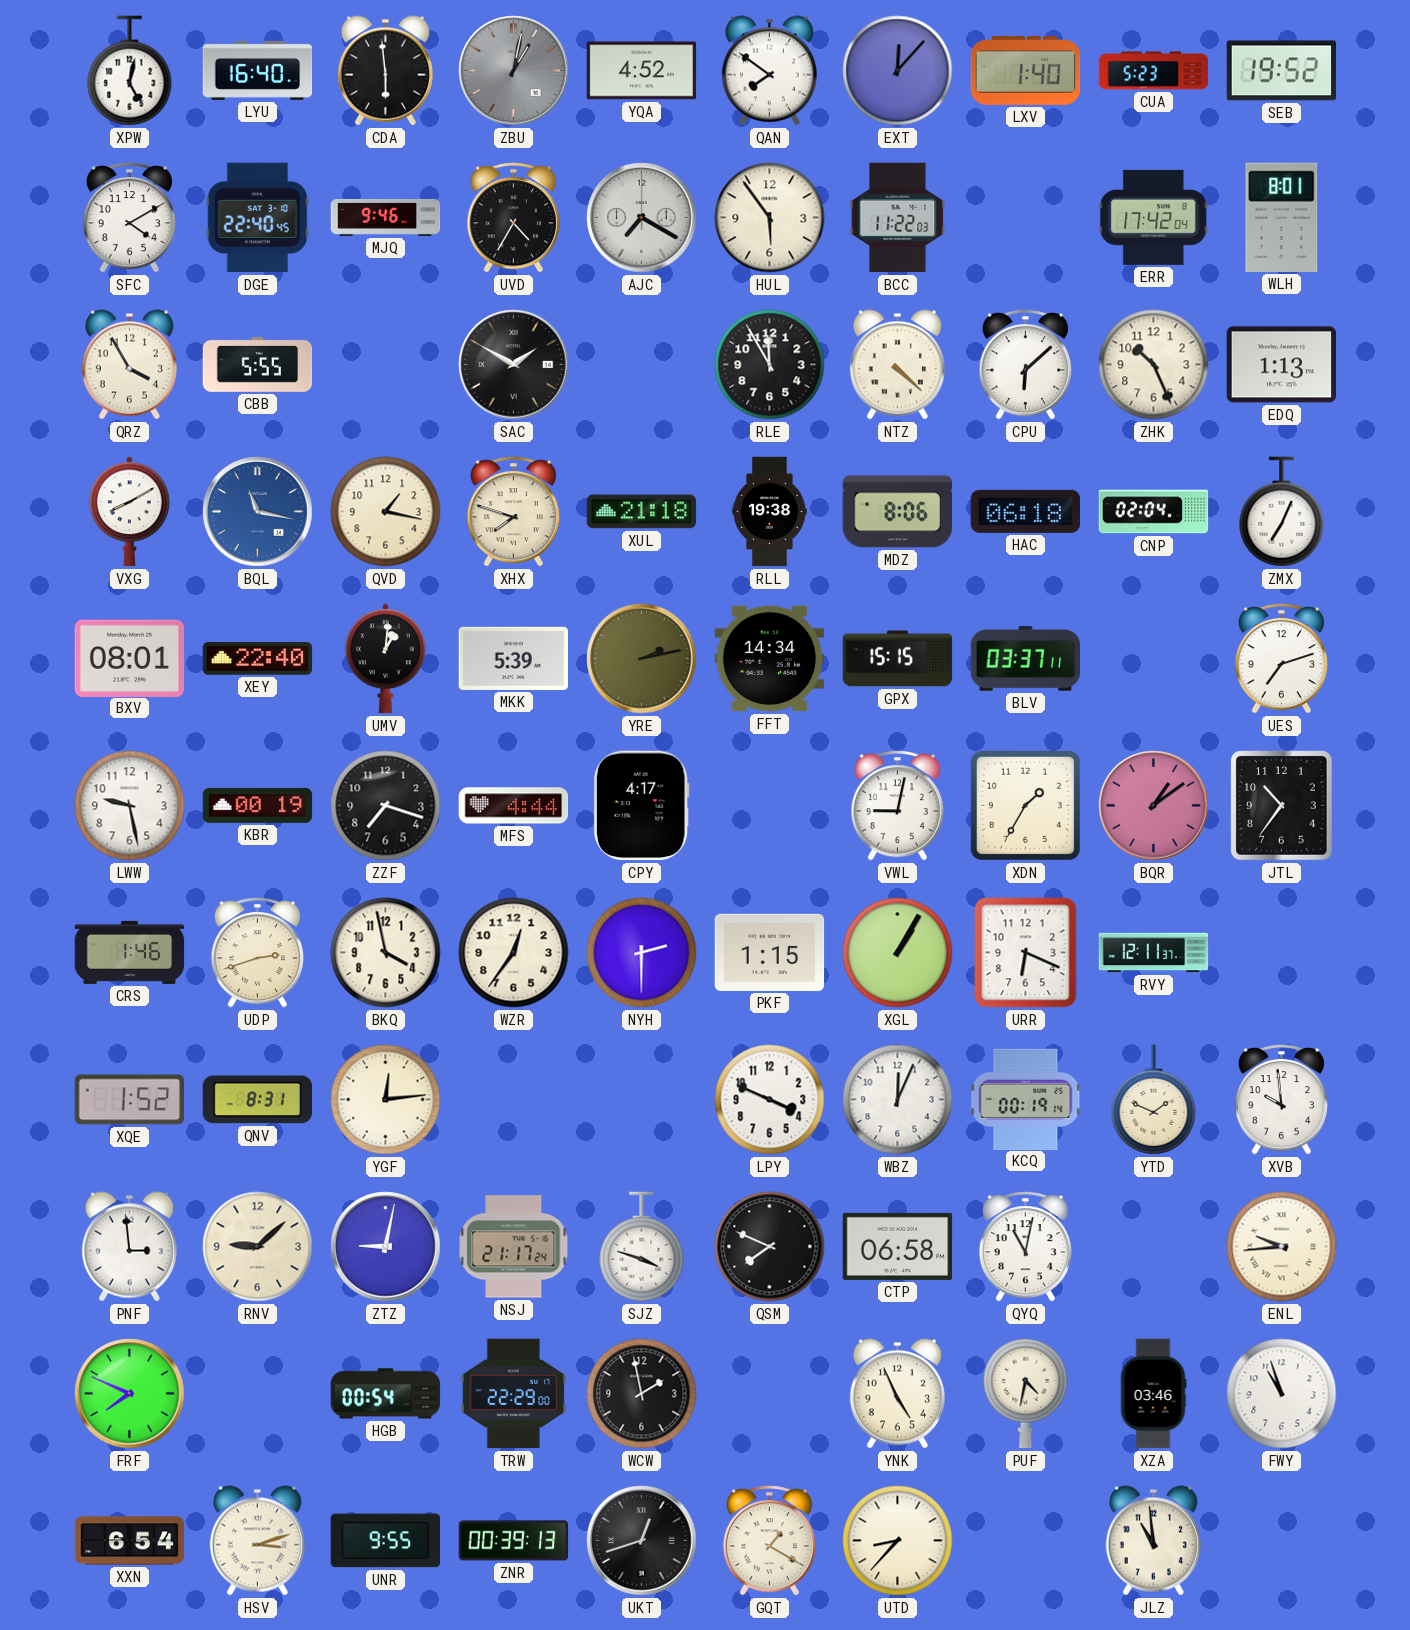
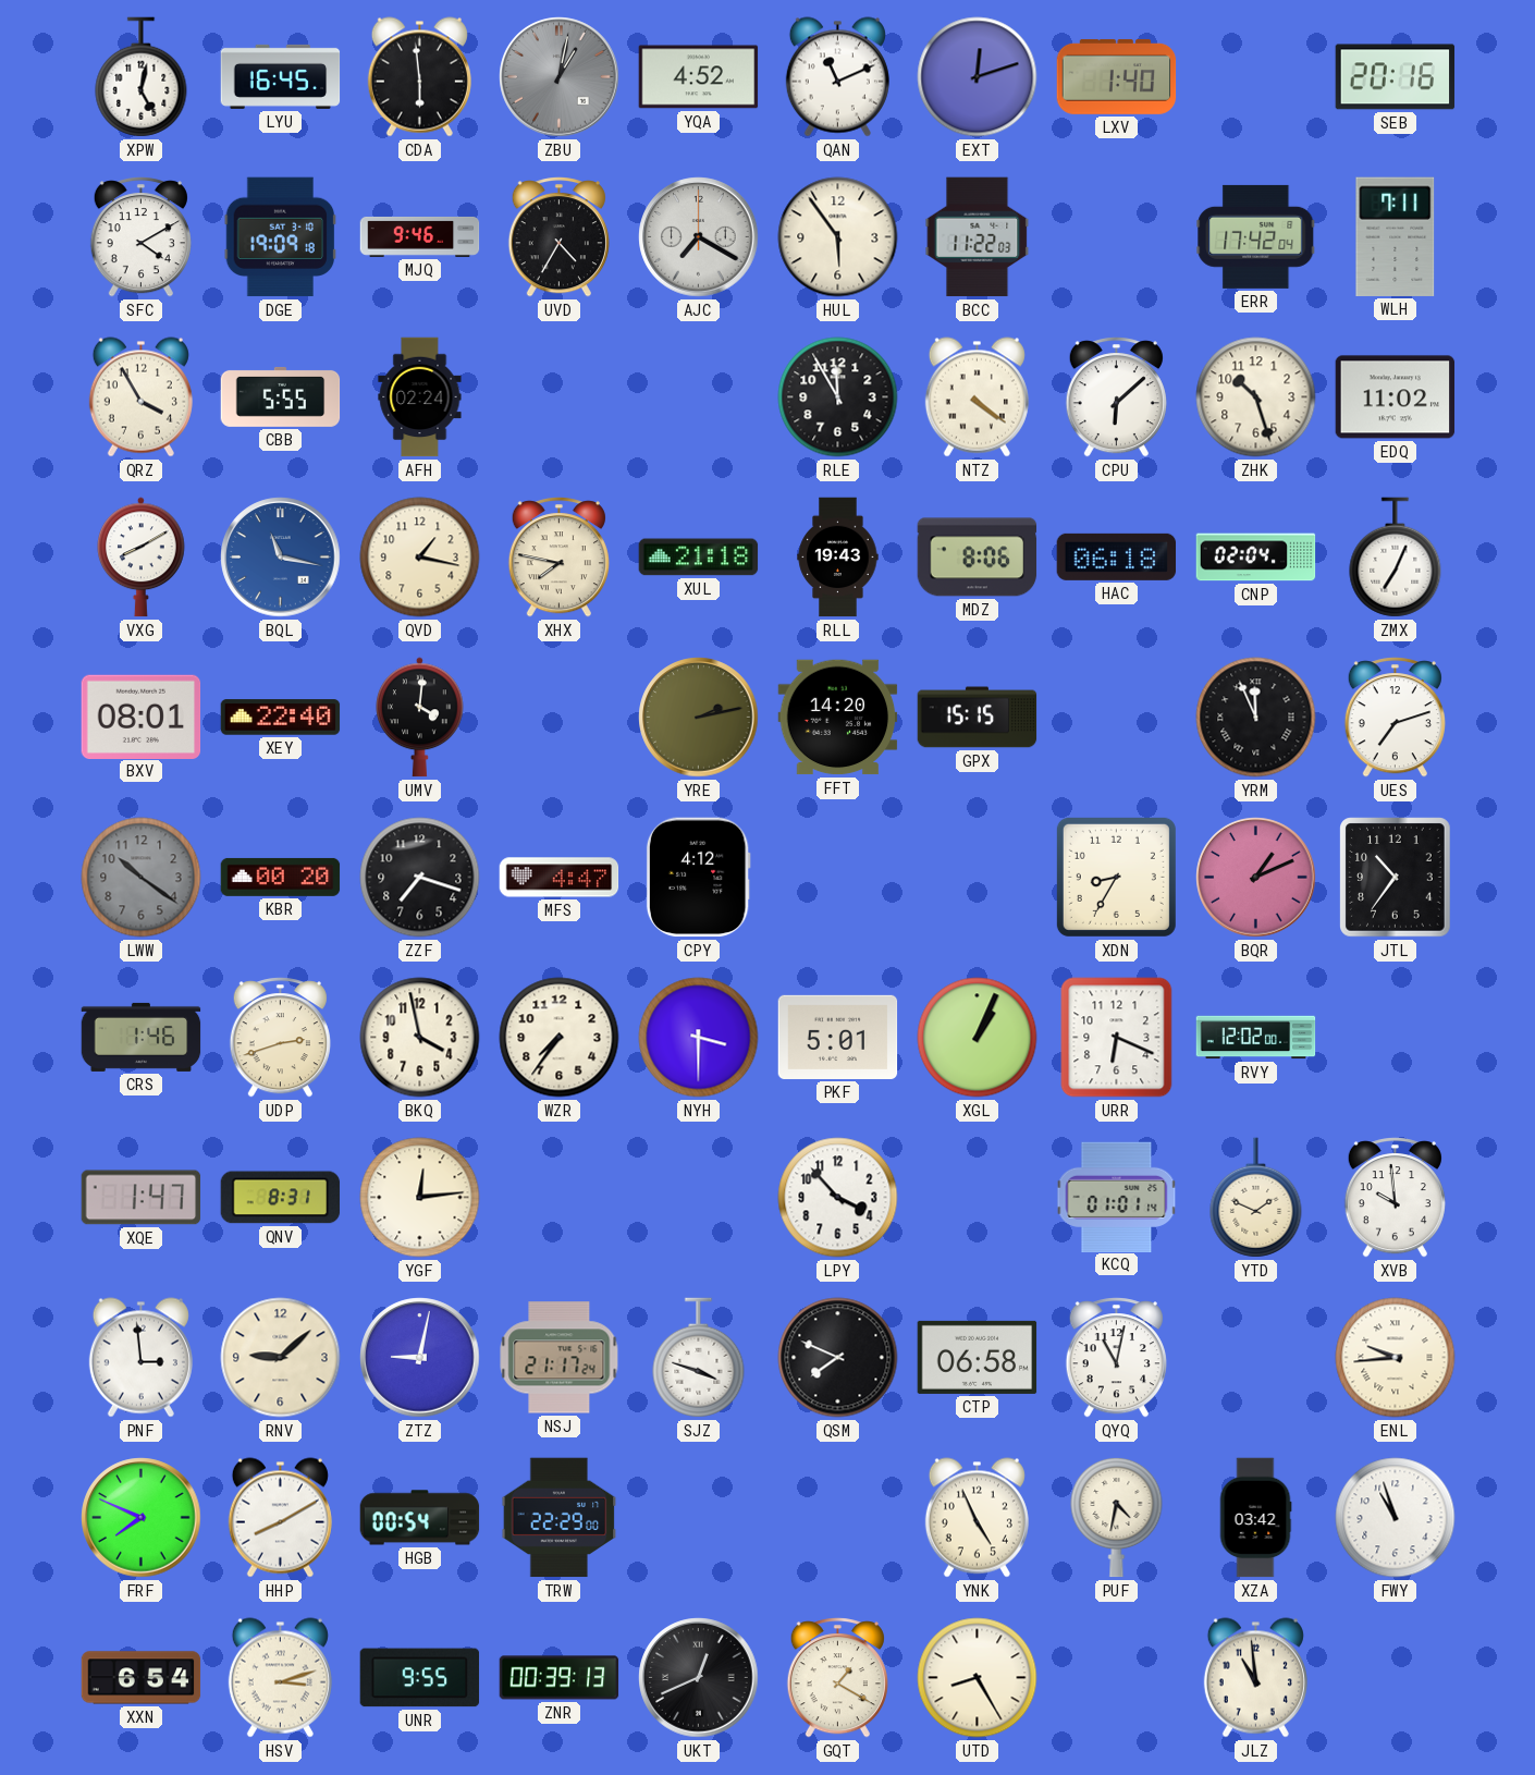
LYU: 16:40 -> 16:45 (281, 76)
QAN: 7:51 -> 11:11 (837, 77)
EXT: 12:07 -> 12:12 (978, 77)
CUA: 5:23 -> none (1154, 71)
SEB: 19:52 -> 20:16 (1396, 77)
DGE: 22:40 -> 19:09 (281, 237)
WLH: 8:01 -> 7:11 (1396, 236)
AFH: none -> 02:24 (420, 397)
SAC: 1:50 -> none (514, 365)
NTZ: 4:22 -> 4:21 (977, 397)
ZHK: 10:26 -> 10:27 (1256, 397)
EDQ: 1:13 -> 11:02 (1396, 397)
XHX: 7:48 -> 7:47 (558, 558)
RLL: 19:38 -> 19:43 (838, 558)
UMV: 1:01 -> 4:01 (420, 718)
MKK: 5:39 -> none (514, 658)
FFT: 14:34 -> 14:20 (838, 718)
BLV: 03:37 -> none (1026, 659)
YRM: none -> 11:56 (1256, 718)
LWW: 9:28 -> 10:21 (142, 878)
LWW dial: white -> grey (142, 878)
KBR: 00:19 -> 00:20 (281, 877)
MFS: 4:44 -> 4:47 (560, 878)
CPY: 4:17 -> 4:12 (698, 878)
VWL: 9:02 -> none (897, 806)
XDN: 1:35 -> 8:35 (1116, 877)
BQR: 1:09 -> 1:11 (1256, 878)
WZR: 12:36 -> 7:36 (560, 1038)
NYH: 2:30 -> 3:30 (699, 1038)
PKF: 1:15 -> 5:01 (838, 1037)
XGL: 1:05 -> 1:04 (978, 1038)
RVY: 12:11 -> 12:02 (1256, 1038)
XQE: 1:52 -> 1:47 (142, 1198)
LPY: 3:49 -> 3:53 (838, 1198)
WBZ: 12:04 -> none (898, 1100)
KCQ: 00:19 -> 01:01 (1117, 1197)
HHP: none -> 8:10 (280, 1518)
WCW: 1:58 -> none (642, 1394)
XZA: 03:46 -> 03:42 (1255, 1518)
UKT: 12:42 -> 12:41 (699, 1678)
UTD: 8:37 -> 8:25 (978, 1678)
